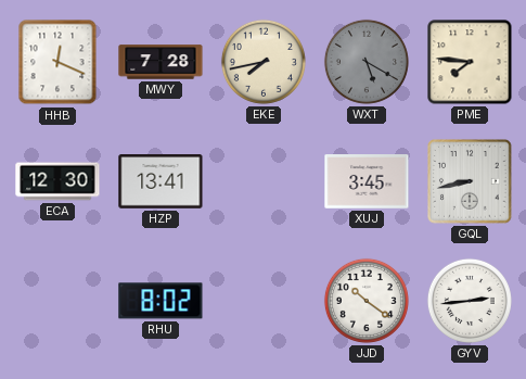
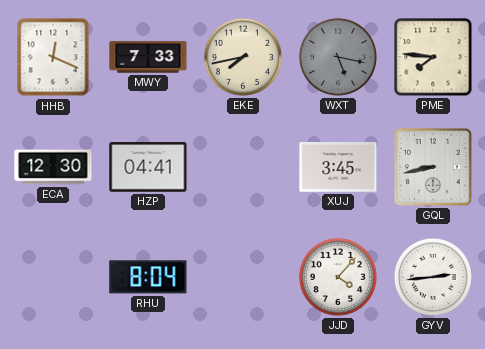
MWY: 7:28 -> 7:33 (148, 57)
WXT: 5:20 -> 5:17 (338, 57)
HZP: 13:41 -> 04:41 (148, 167)
RHU: 8:02 -> 8:04 (148, 277)
JJD: 10:21 -> 4:07 (338, 277)
